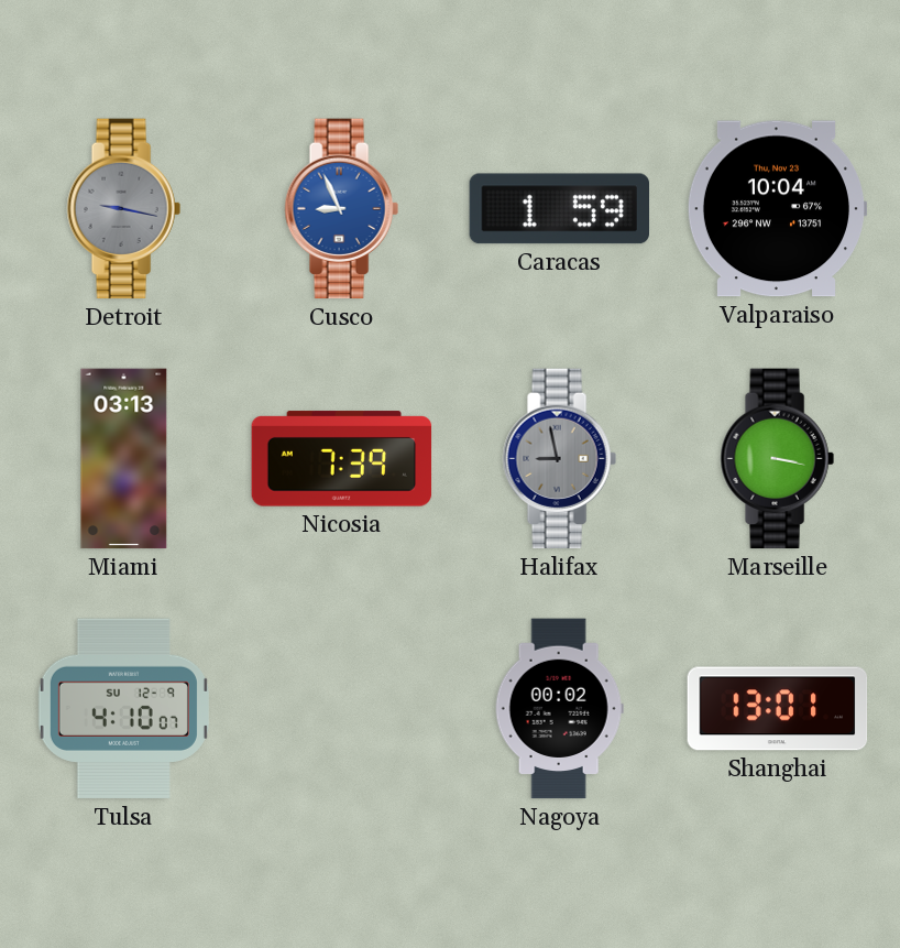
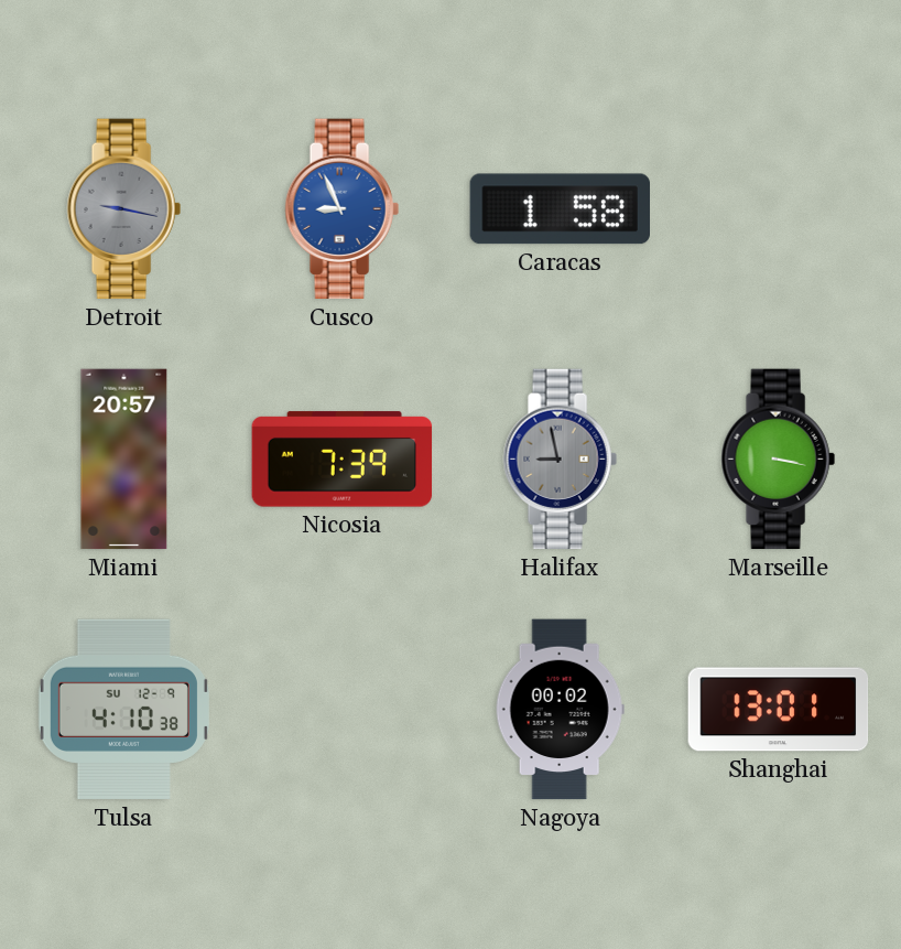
Caracas: 1:59 -> 1:58 (560, 209)
Valparaiso: 10:04 -> none (777, 209)
Miami: 03:13 -> 20:57 (124, 460)
Tulsa: 4:10:07 -> 4:10:38 (123, 710)
